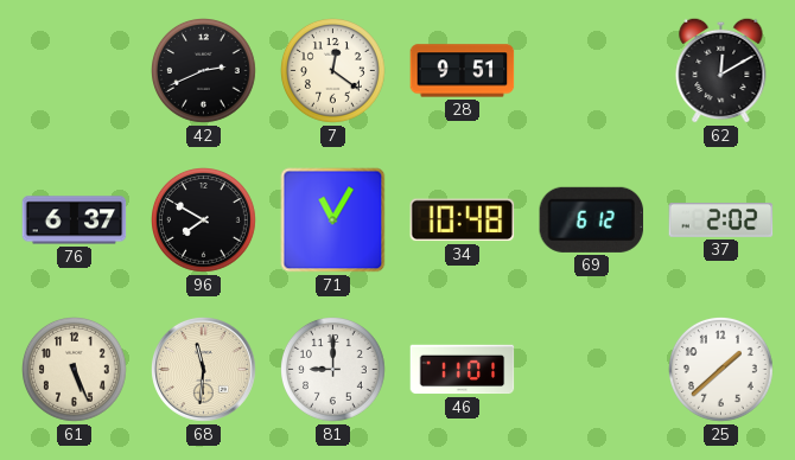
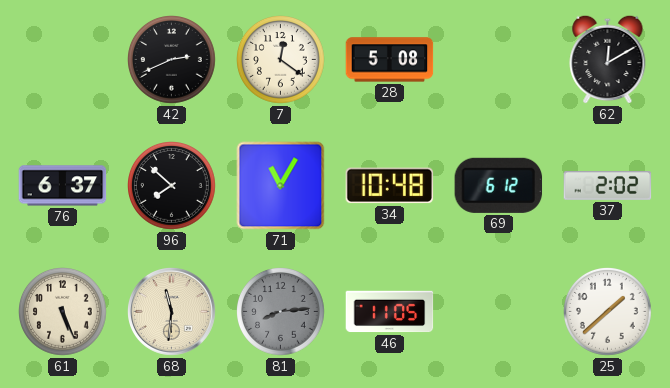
28: 9:51 -> 5:08 (390, 60)
96: 7:50 -> 7:52 (172, 186)
81: 9:00 -> 8:14 (281, 312)
81 dial: white -> grey (281, 312)
46: 11:01 -> 11:05 (390, 312)
